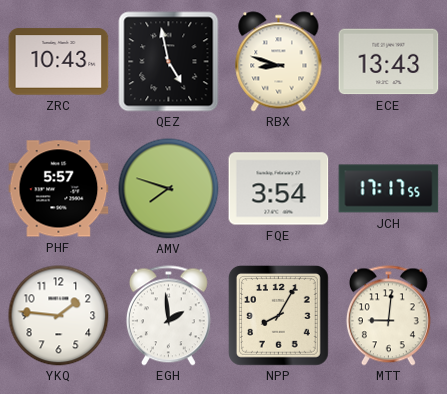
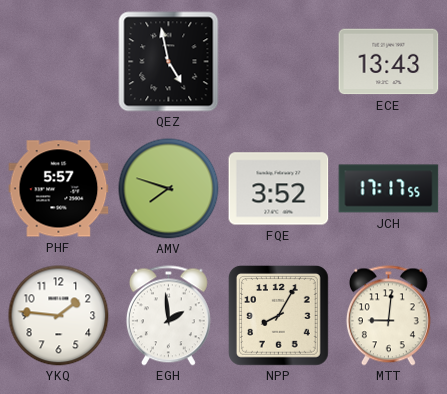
ZRC: 10:43 -> none (59, 62)
RBX: 8:48 -> none (279, 62)
FQE: 3:54 -> 3:52 (279, 189)
